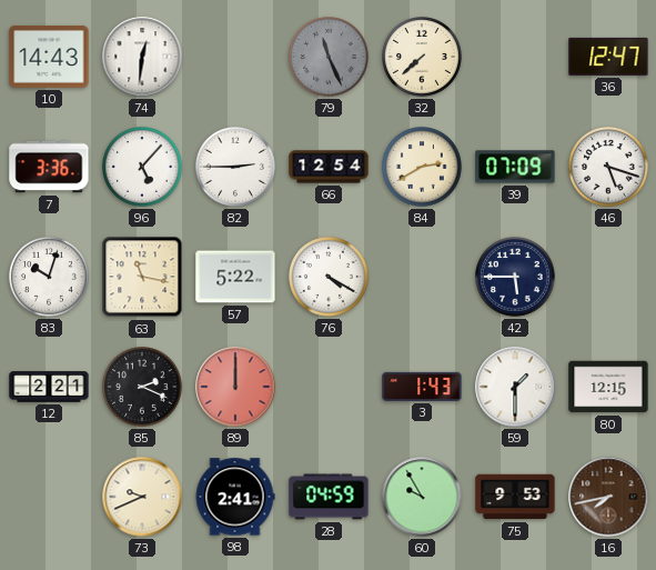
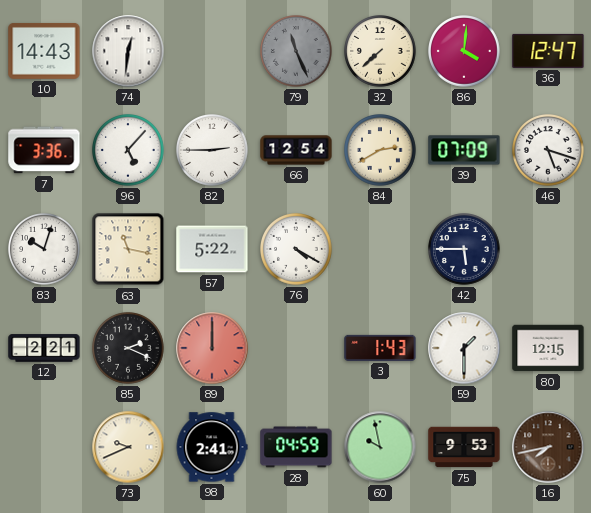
86: none -> 4:01 (465, 52)
60: 9:55 -> 9:58 (380, 447)
